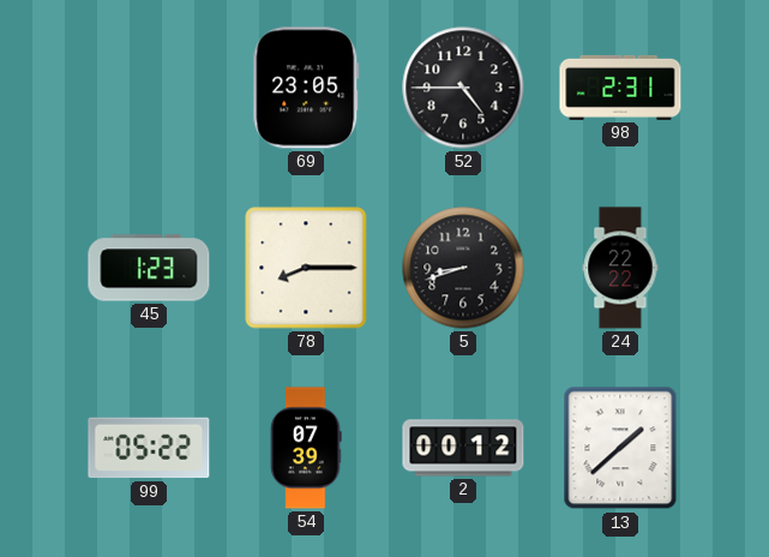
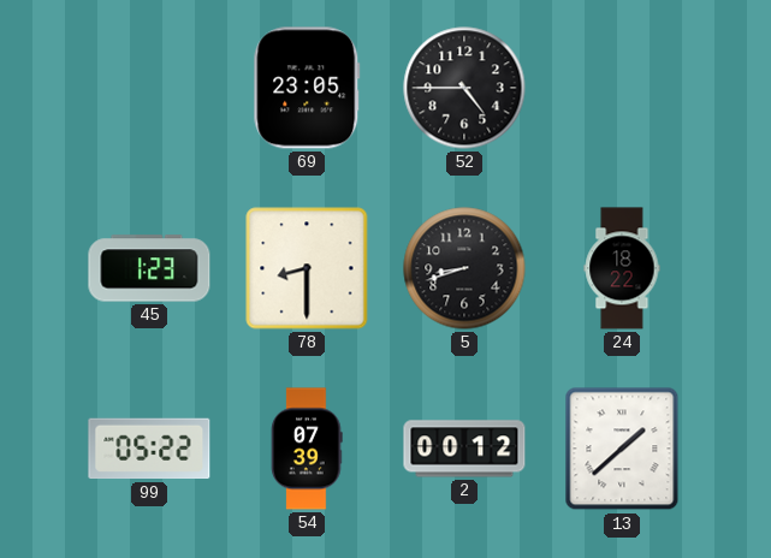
98: 2:31 -> none (620, 88)
78: 8:15 -> 8:30 (307, 268)
24: 22:22 -> 18:22 (622, 268)
